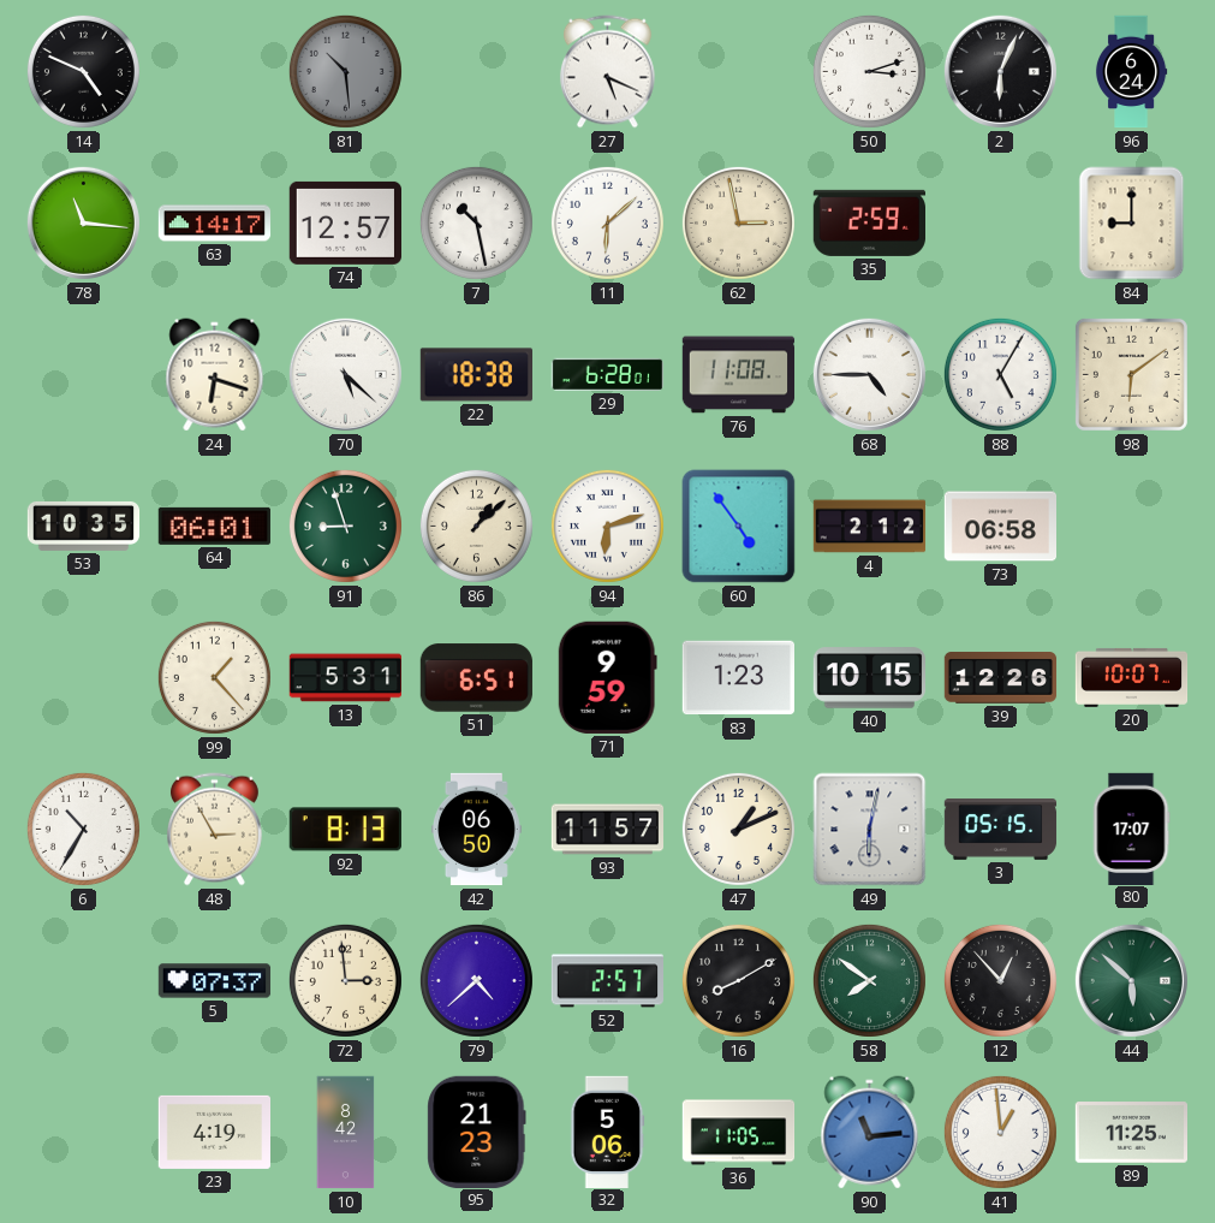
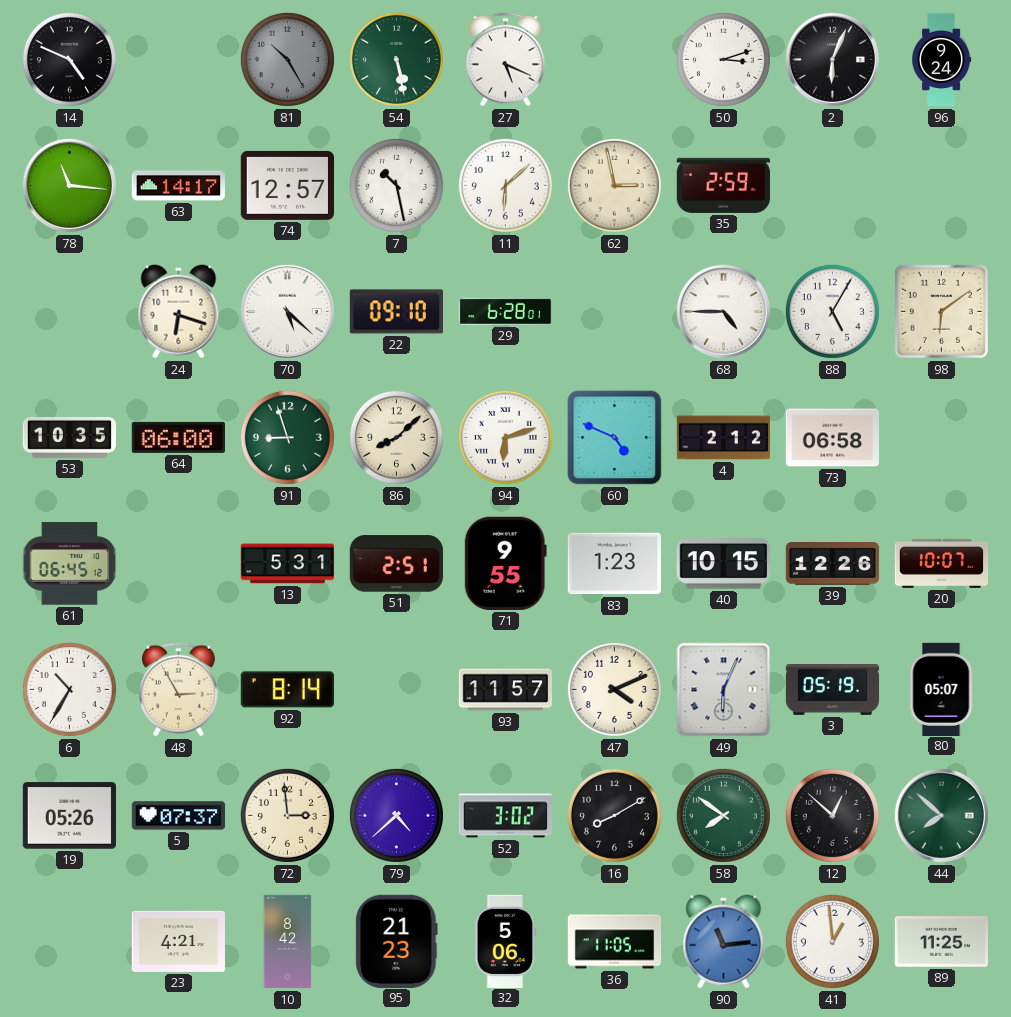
81: 10:29 -> 10:25 (287, 59)
54: none -> 5:28 (396, 59)
96: 6:24 -> 9:24 (941, 60)
84: 9:00 -> none (1132, 224)
22: 18:38 -> 09:10 (396, 312)
76: 11:08 -> none (739, 375)
64: 06:01 -> 06:00 (178, 437)
86: 1:08 -> 8:08 (396, 437)
60: 4:54 -> 4:49 (615, 438)
61: none -> 06:45 (70, 564)
99: 1:23 -> none (214, 677)
51: 6:51 -> 2:51 (396, 564)
71: 9:59 -> 9:55 (505, 563)
92: 8:13 -> 8:14 (287, 690)
42: 06:50 -> none (476, 830)
47: 1:11 -> 4:11 (614, 689)
49: 6:02 -> 6:04 (724, 690)
3: 05:15 -> 05:19 (833, 690)
80: 17:07 -> 05:07 (941, 689)
19: none -> 05:26 (69, 816)
52: 2:57 -> 3:02 (506, 816)
12: 12:53 -> 12:52 (832, 815)
44: 5:52 -> 7:52 (941, 815)
23: 4:19 -> 4:21 (178, 941)
